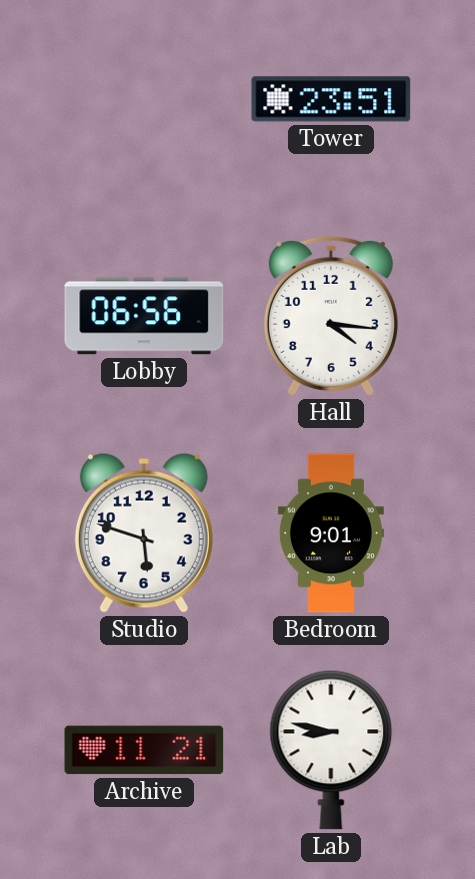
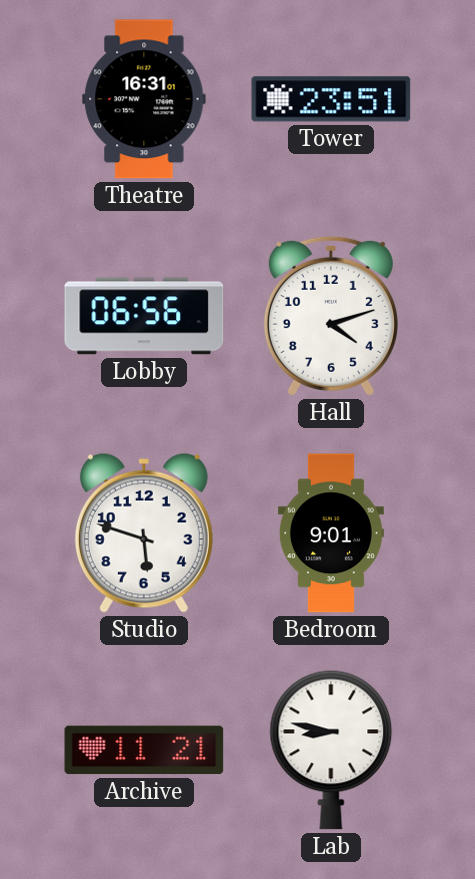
Theatre: none -> 16:31 (144, 99)
Hall: 4:16 -> 4:12 (331, 316)
